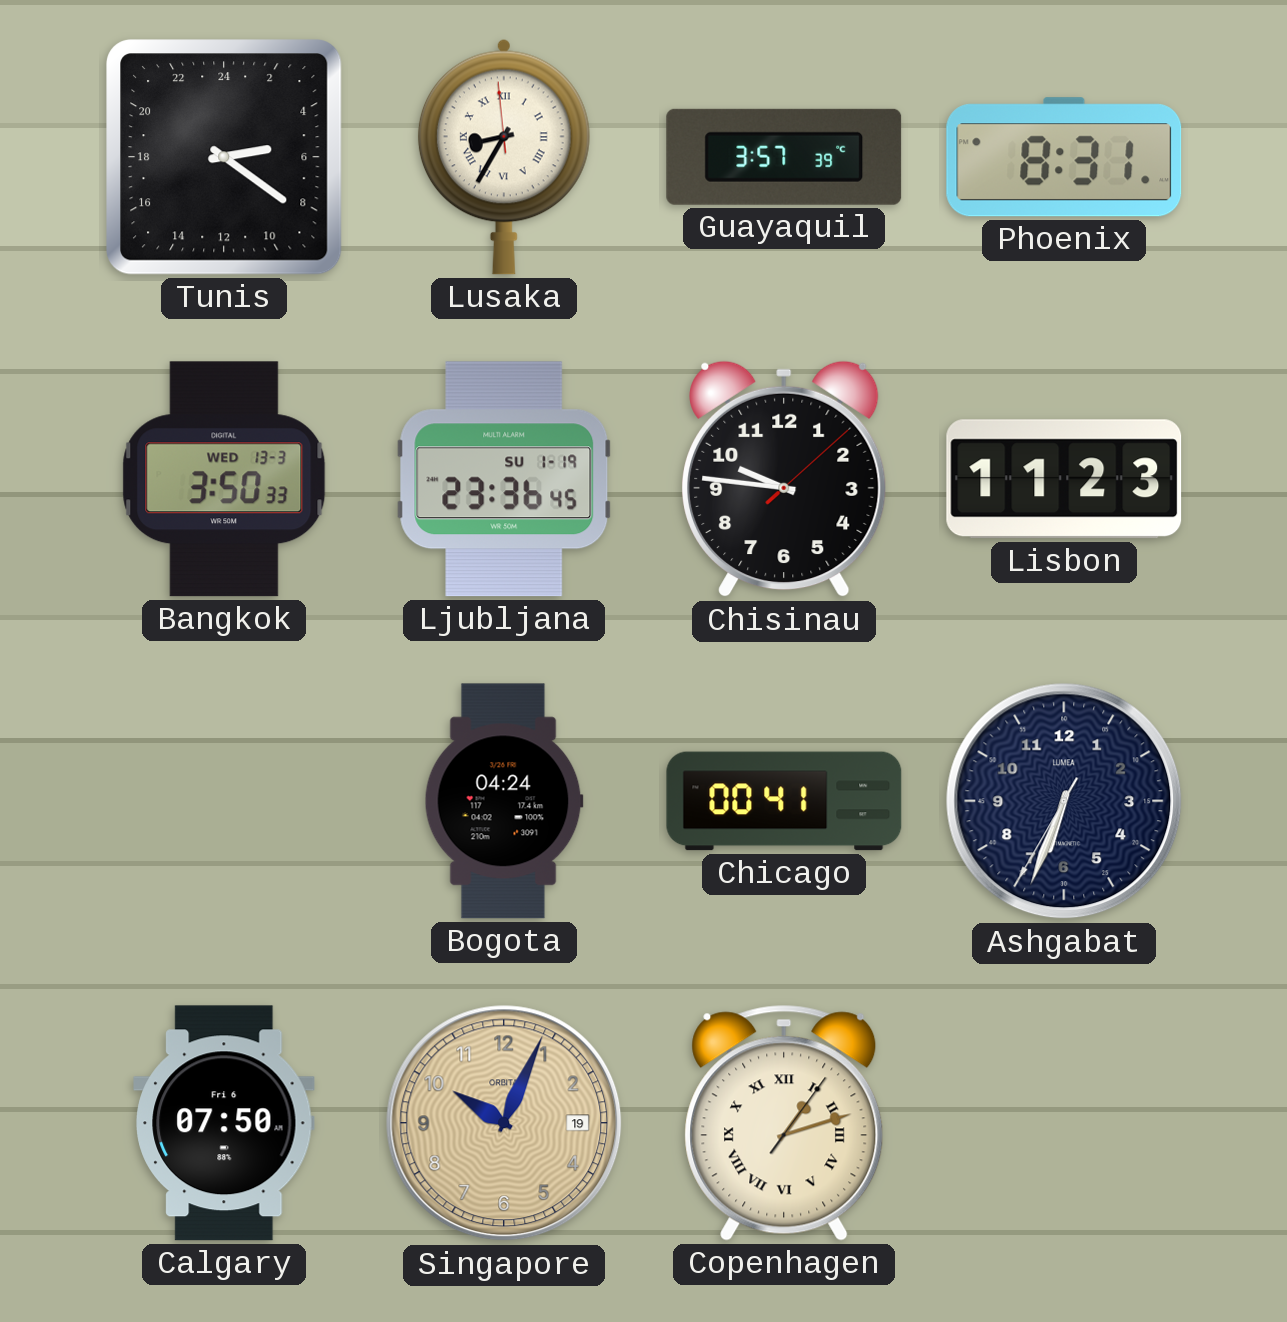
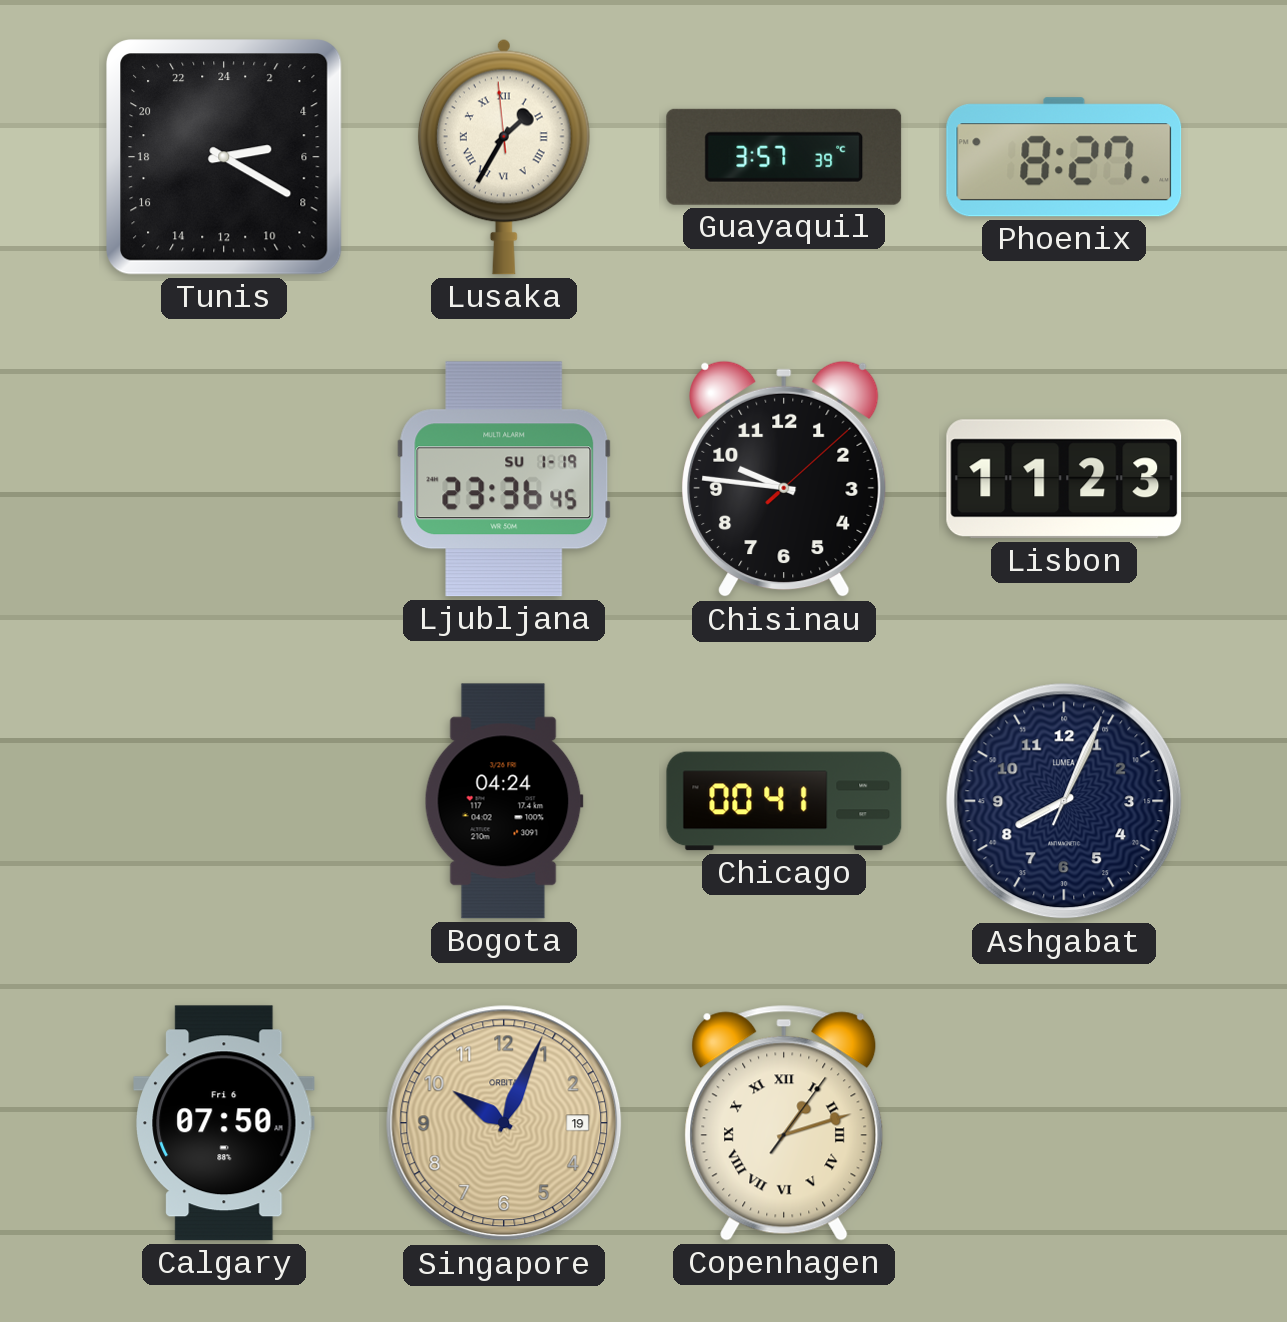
Tunis: 5:21 -> 5:20 (224, 157)
Lusaka: 8:34 -> 1:34 (504, 157)
Phoenix: 8:31 -> 8:27 (1064, 157)
Bangkok: 3:50 -> none (224, 479)
Ashgabat: 6:33 -> 8:04 (1064, 801)
